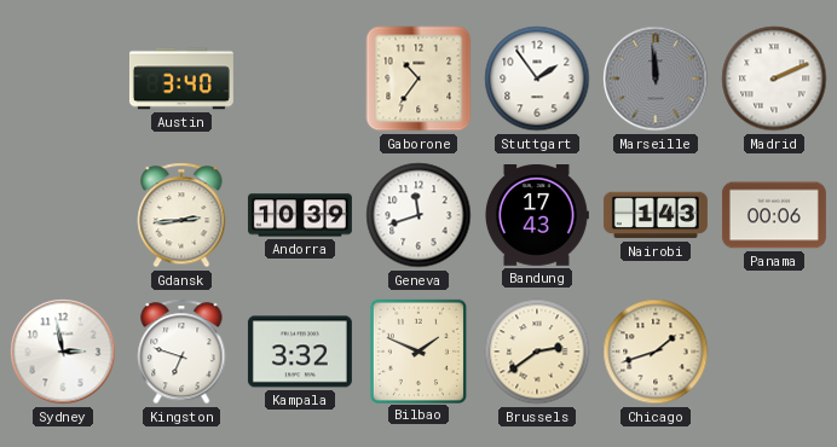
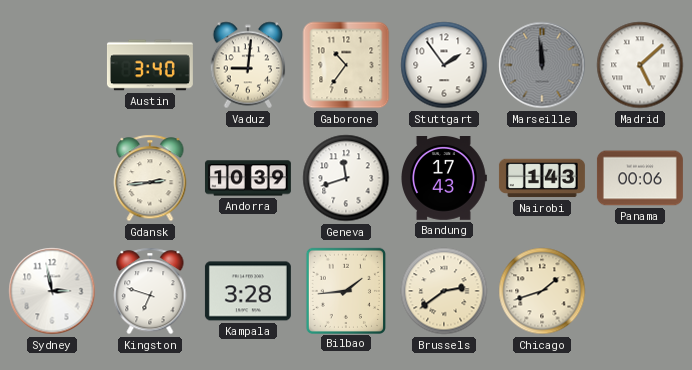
Vaduz: none -> 9:01 (248, 65)
Madrid: 2:11 -> 5:08 (640, 65)
Kampala: 3:32 -> 3:28 (248, 291)
Bilbao: 1:49 -> 1:44 (345, 290)
